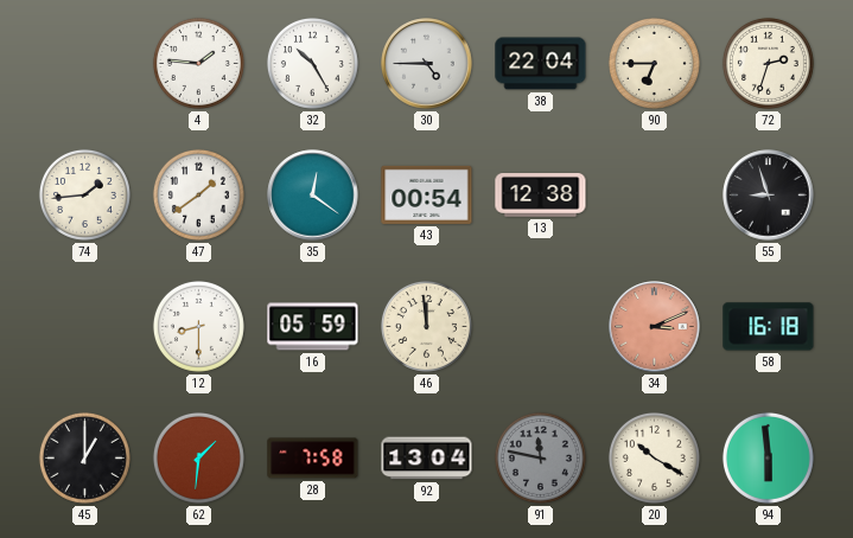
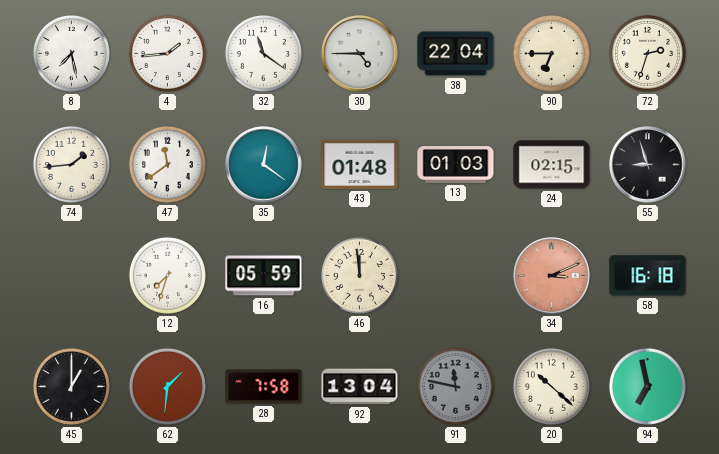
8: none -> 7:28 (71, 53)
4: 1:46 -> 1:44 (167, 53)
32: 10:25 -> 11:21 (263, 53)
47: 1:39 -> 11:39 (167, 164)
43: 00:54 -> 01:48 (360, 164)
13: 12:38 -> 01:03 (456, 165)
24: none -> 02:15 (552, 165)
12: 8:30 -> 7:33 (167, 275)
20: 10:20 -> 10:22 (551, 386)
94: 5:59 -> 6:58 (647, 386)
